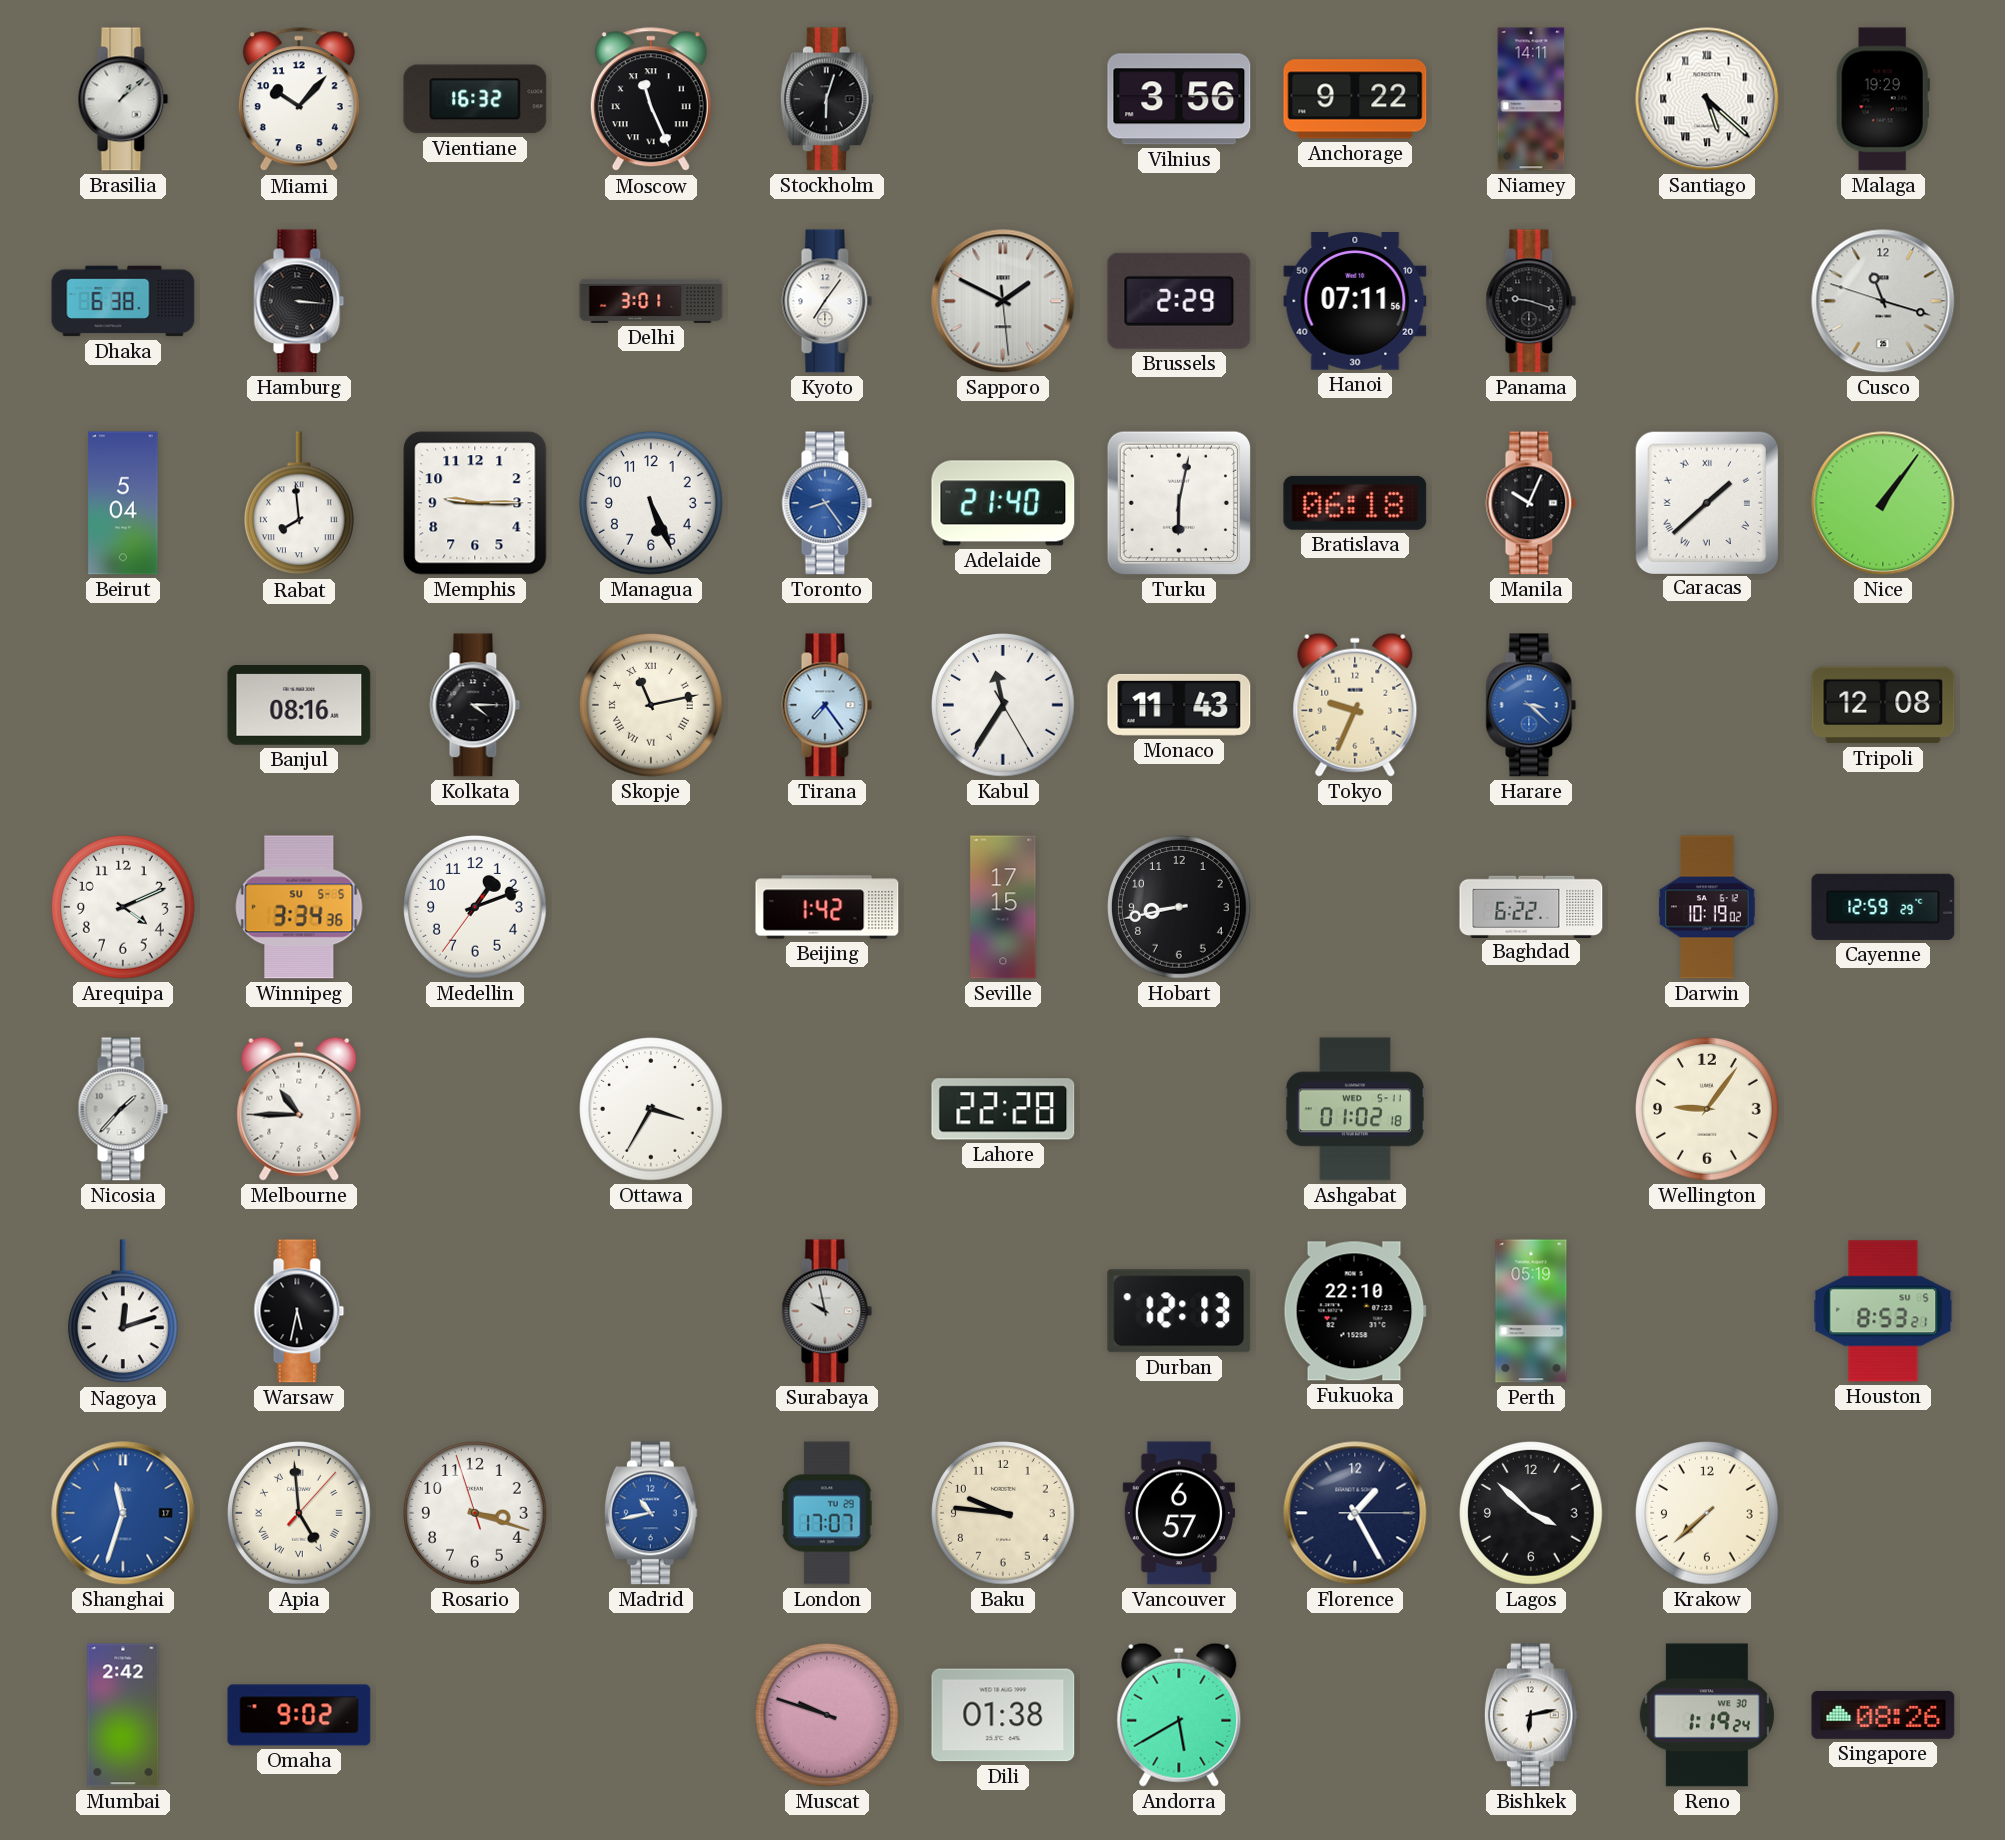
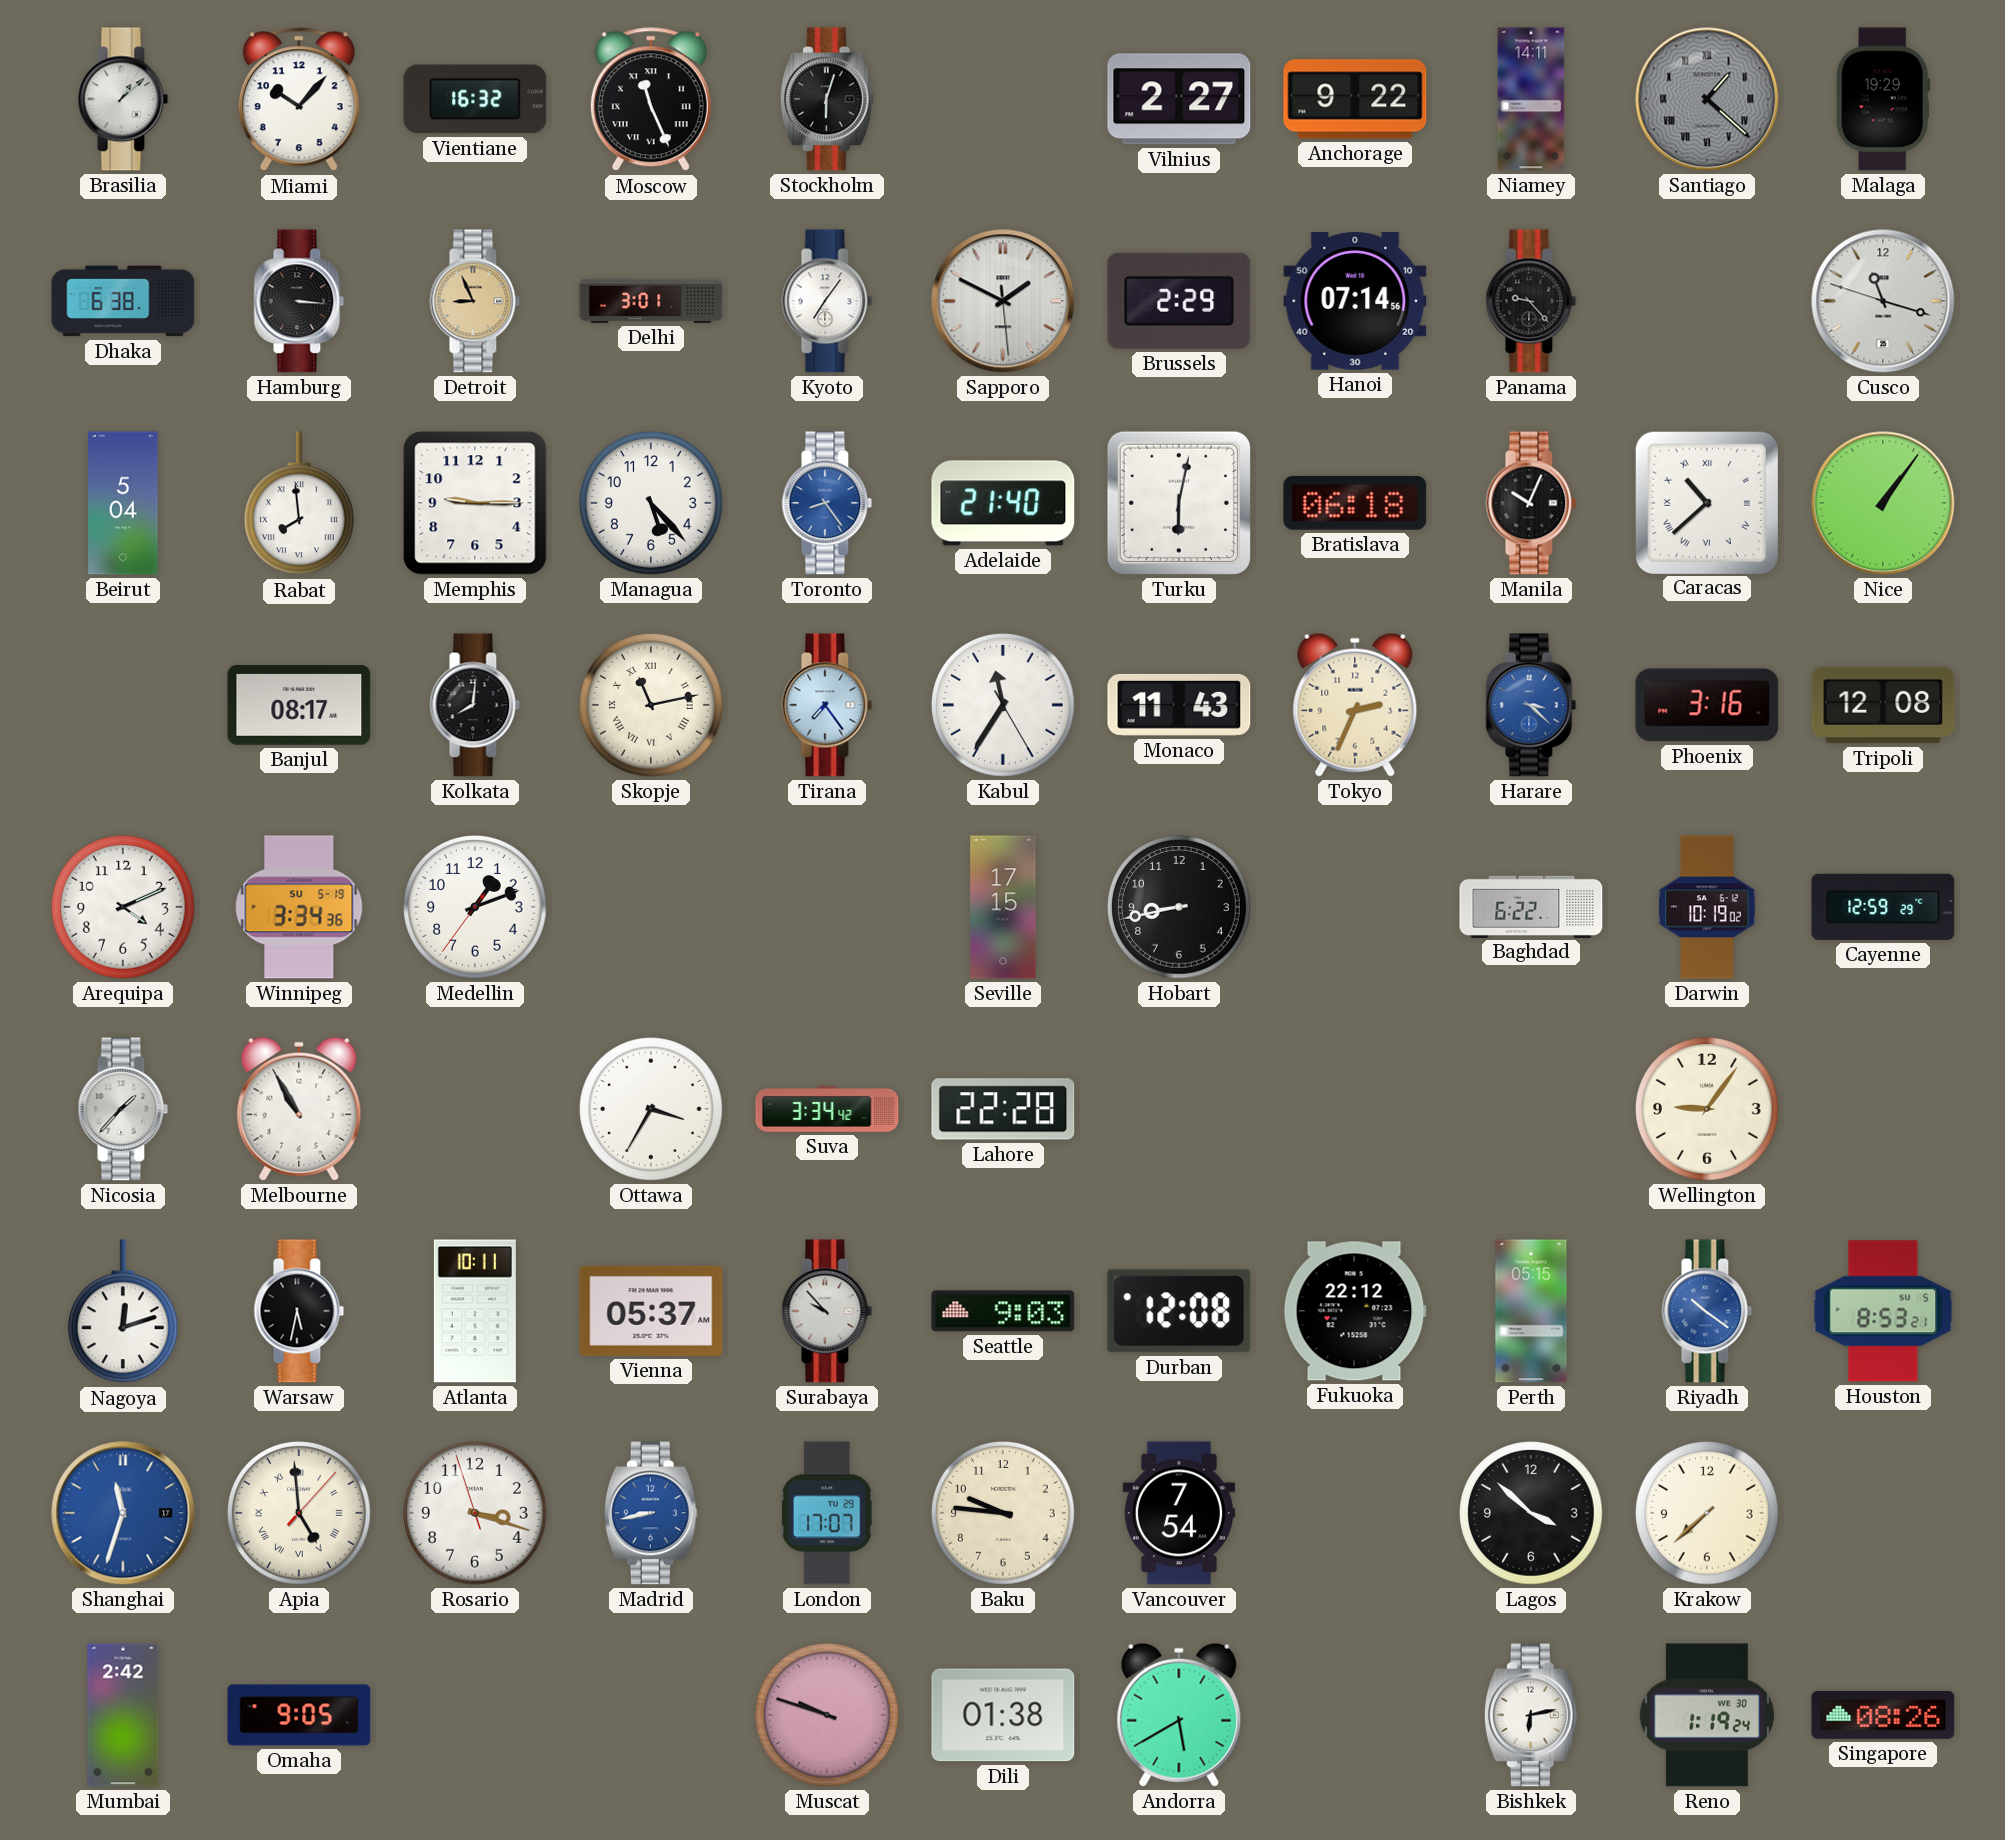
Vilnius: 3:56 -> 2:27 (1179, 99)
Santiago: 5:22 -> 1:22 (1707, 99)
Santiago dial: white -> grey (1707, 99)
Detroit: none -> 8:56 (475, 301)
Hanoi: 07:11 -> 07:14 (1355, 302)
Panama: 9:18 -> 9:23 (1531, 301)
Managua: 5:26 -> 5:23 (652, 504)
Caracas: 1:38 -> 10:38 (1706, 502)
Banjul: 08:16 -> 08:17 (299, 706)
Kolkata: 4:15 -> 8:01 (475, 705)
Tokyo: 9:34 -> 2:34 (1355, 705)
Phoenix: none -> 3:16 (1707, 705)
Winnipeg date: SU 5-5 -> SU 5-19 (299, 907)
Beijing: 1:42 -> none (827, 907)
Melbourne: 10:45 -> 10:55 (299, 1109)
Suva: none -> 3:34 (827, 1110)
Ashgabat: 01:02 -> none (1355, 1109)
Atlanta: none -> 10:11 (475, 1311)
Vienna: none -> 05:37 (651, 1311)
Surabaya: 9:58 -> 9:53 (827, 1311)
Seattle: none -> 9:03 (1003, 1311)
Durban: 12:13 -> 12:08 (1179, 1311)
Fukuoka: 22:10 -> 22:12 (1355, 1311)
Perth: 05:19 -> 05:15 (1531, 1311)
Riyadh: none -> 10:21 (1707, 1311)
Madrid: 10:43 -> 8:43 (651, 1513)
Vancouver: 6:57 -> 7:54 (1179, 1513)
Florence: 1:25 -> none (1355, 1513)
Omaha: 9:02 -> 9:05 (299, 1715)
